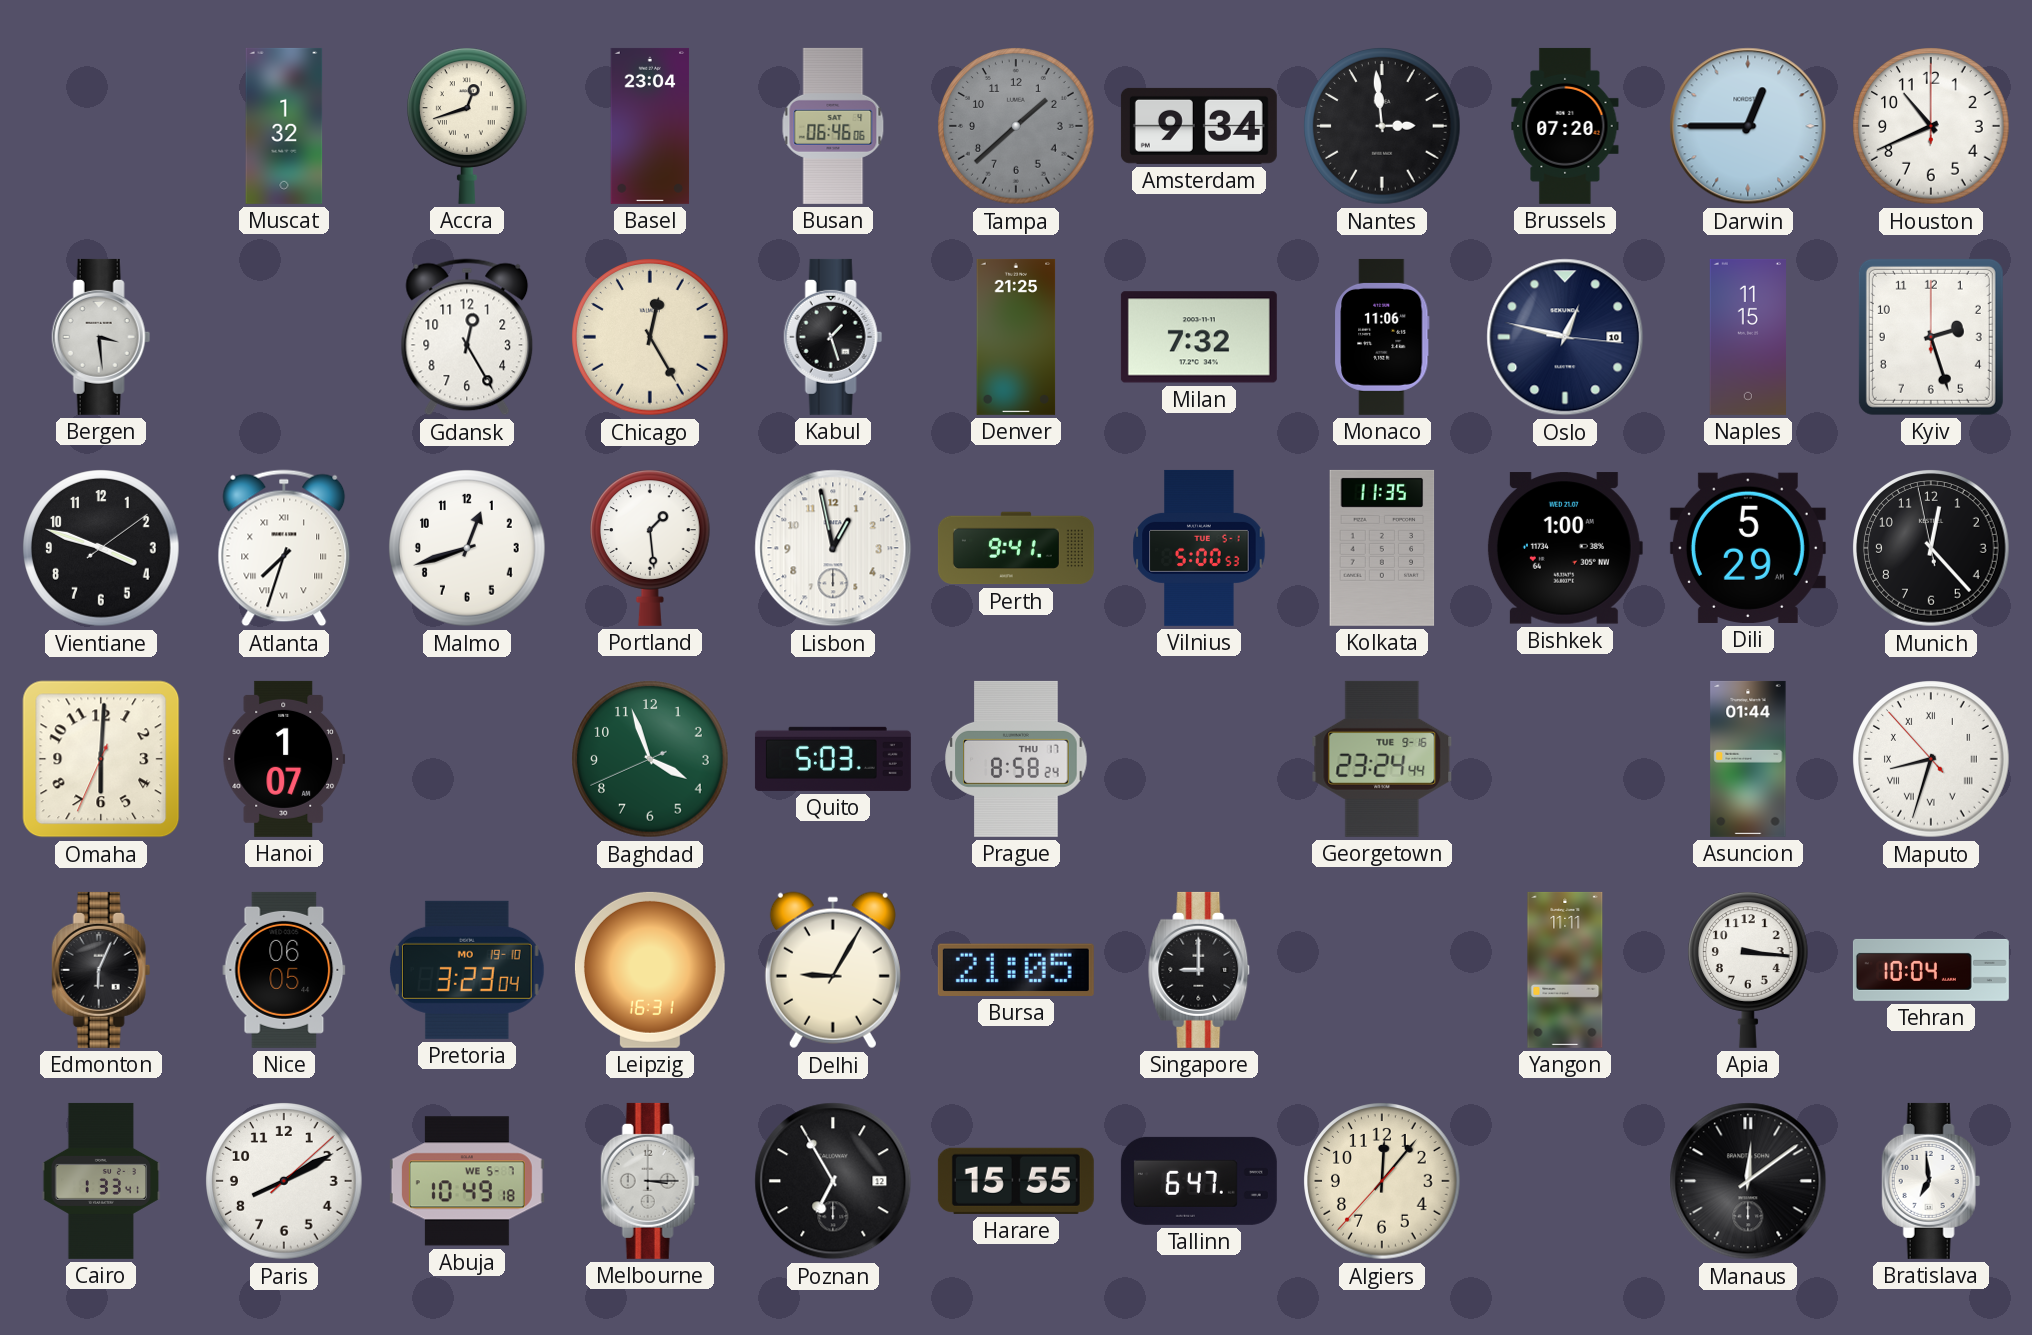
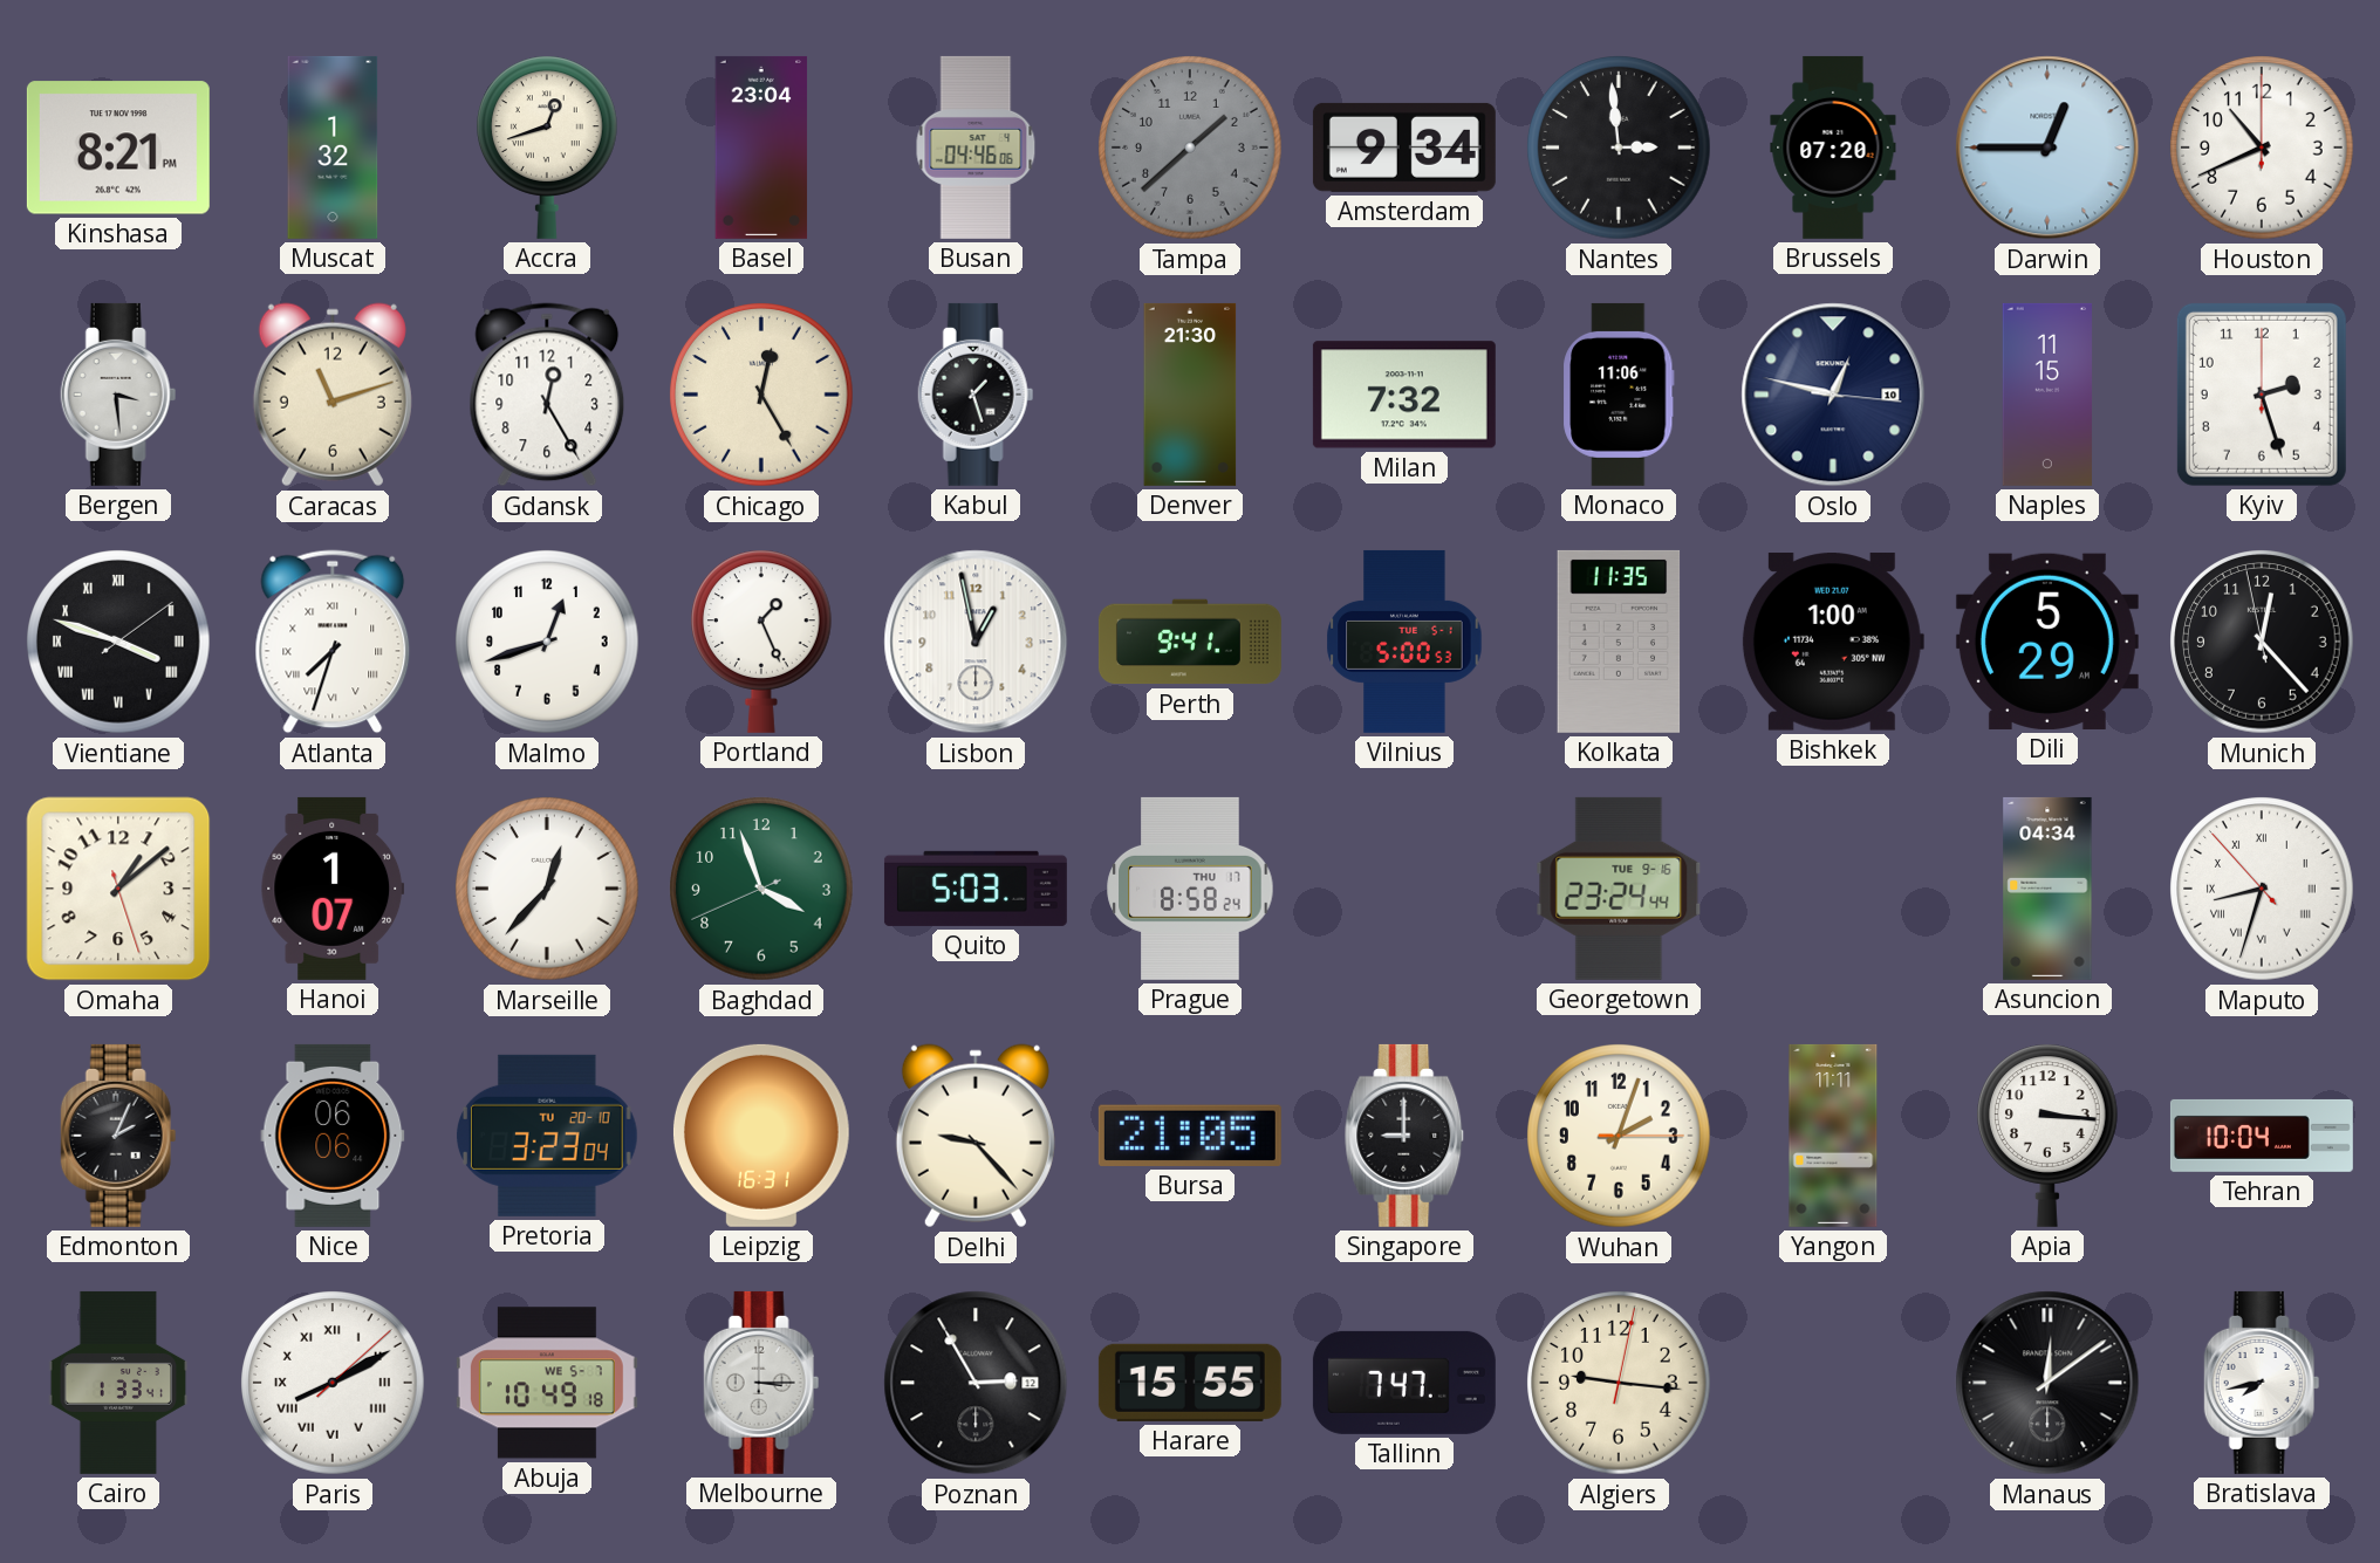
Kinshasa: none -> 8:21 (118, 148)
Busan: 06:46 -> 04:46 (976, 148)
Caracas: none -> 11:12 (333, 395)
Denver: 21:25 -> 21:30 (1190, 395)
Vientiane numerals: Arabic -> Roman (118, 642)
Portland: 1:29 -> 1:26 (762, 642)
Omaha: 6:00 -> 1:08 (118, 889)
Marseille: none -> 12:37 (547, 889)
Asuncion: 01:44 -> 04:34 (2047, 889)
Edmonton: 6:04 -> 2:04 (118, 1136)
Nice: 06:05 -> 06:06 (333, 1136)
Pretoria date: MO 19-10 -> TU 20-10 (547, 1136)
Delhi: 9:05 -> 9:23 (976, 1136)
Wuhan: none -> 2:03 (1619, 1136)
Paris numerals: Arabic -> Roman (333, 1383)
Poznan: 6:55 -> 2:55 (976, 1383)
Tallinn: 6:47 -> 7:47 (1404, 1383)
Algiers: 12:06 -> 9:16 (1619, 1383)
Bratislava: 6:59 -> 7:43 (2262, 1383)
